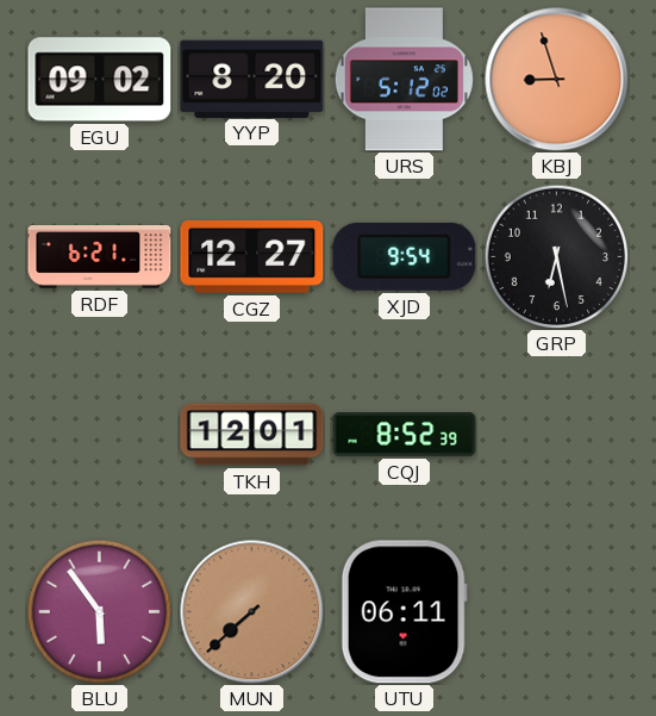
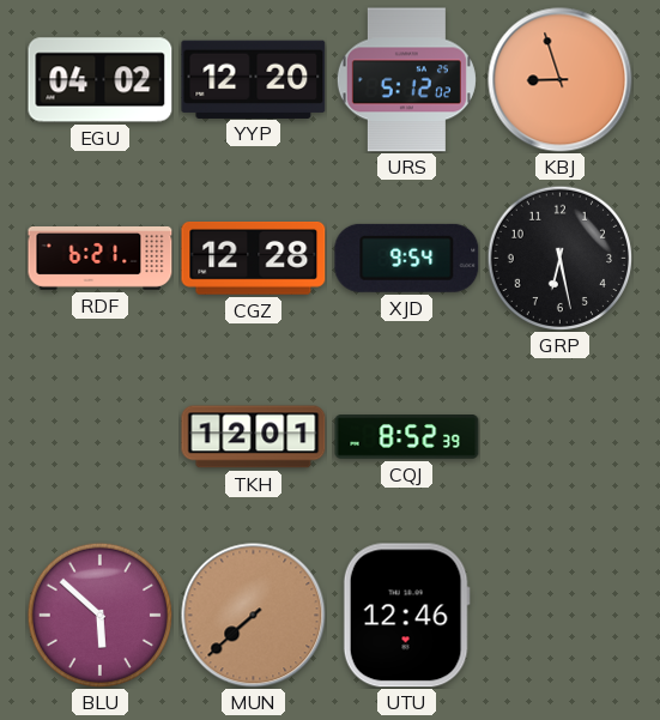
EGU: 09:02 -> 04:02 (101, 80)
YYP: 8:20 -> 12:20 (254, 79)
CGZ: 12:27 -> 12:28 (254, 259)
BLU: 5:54 -> 5:52 (99, 615)
UTU: 06:11 -> 12:46 (406, 616)
